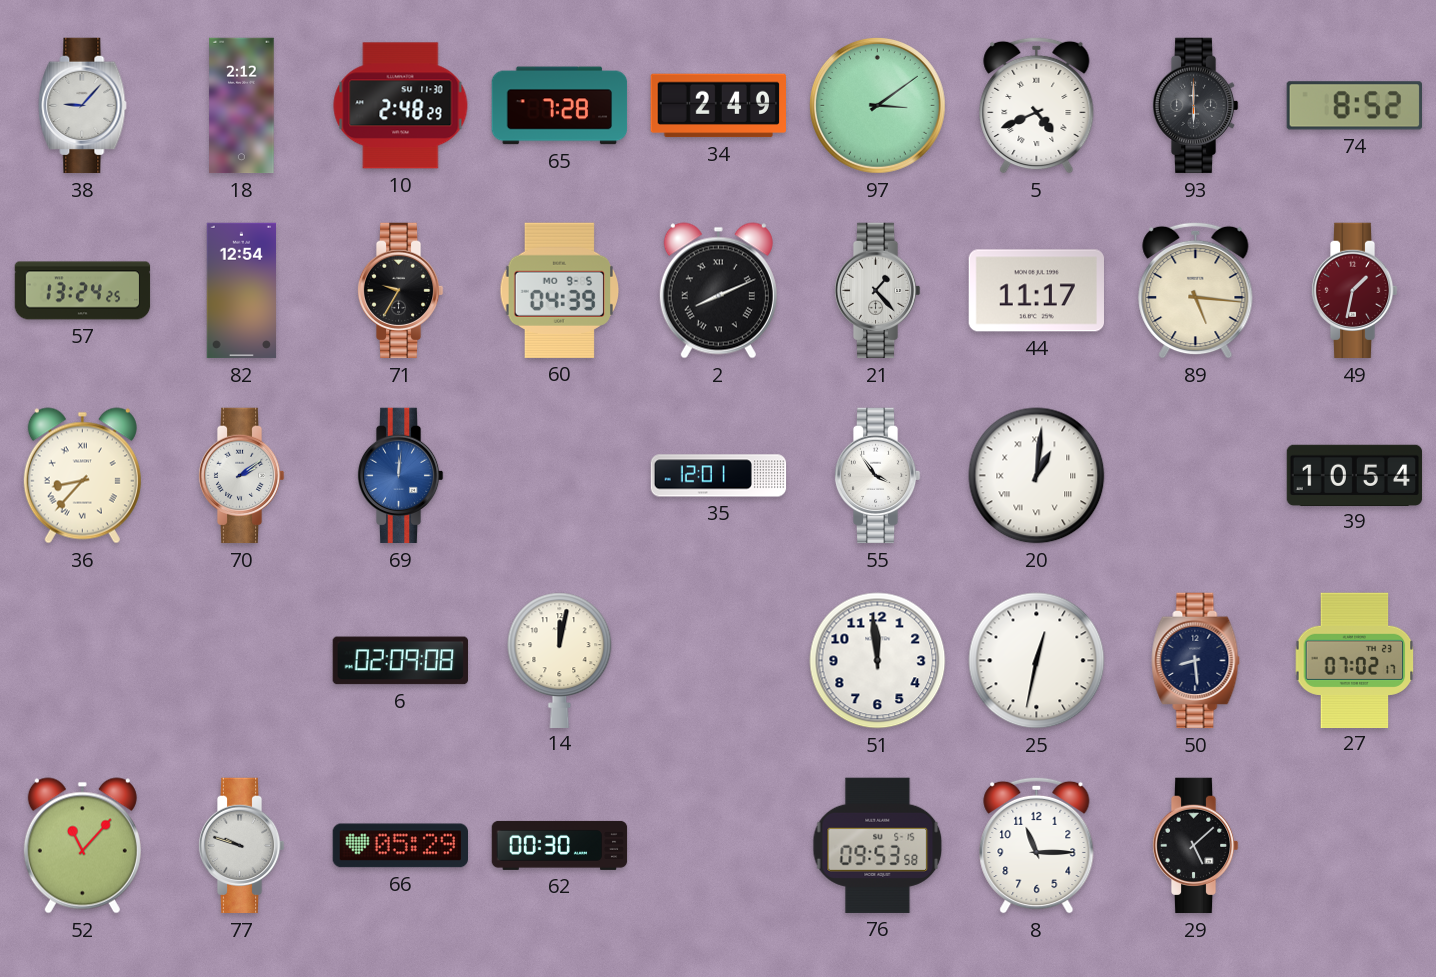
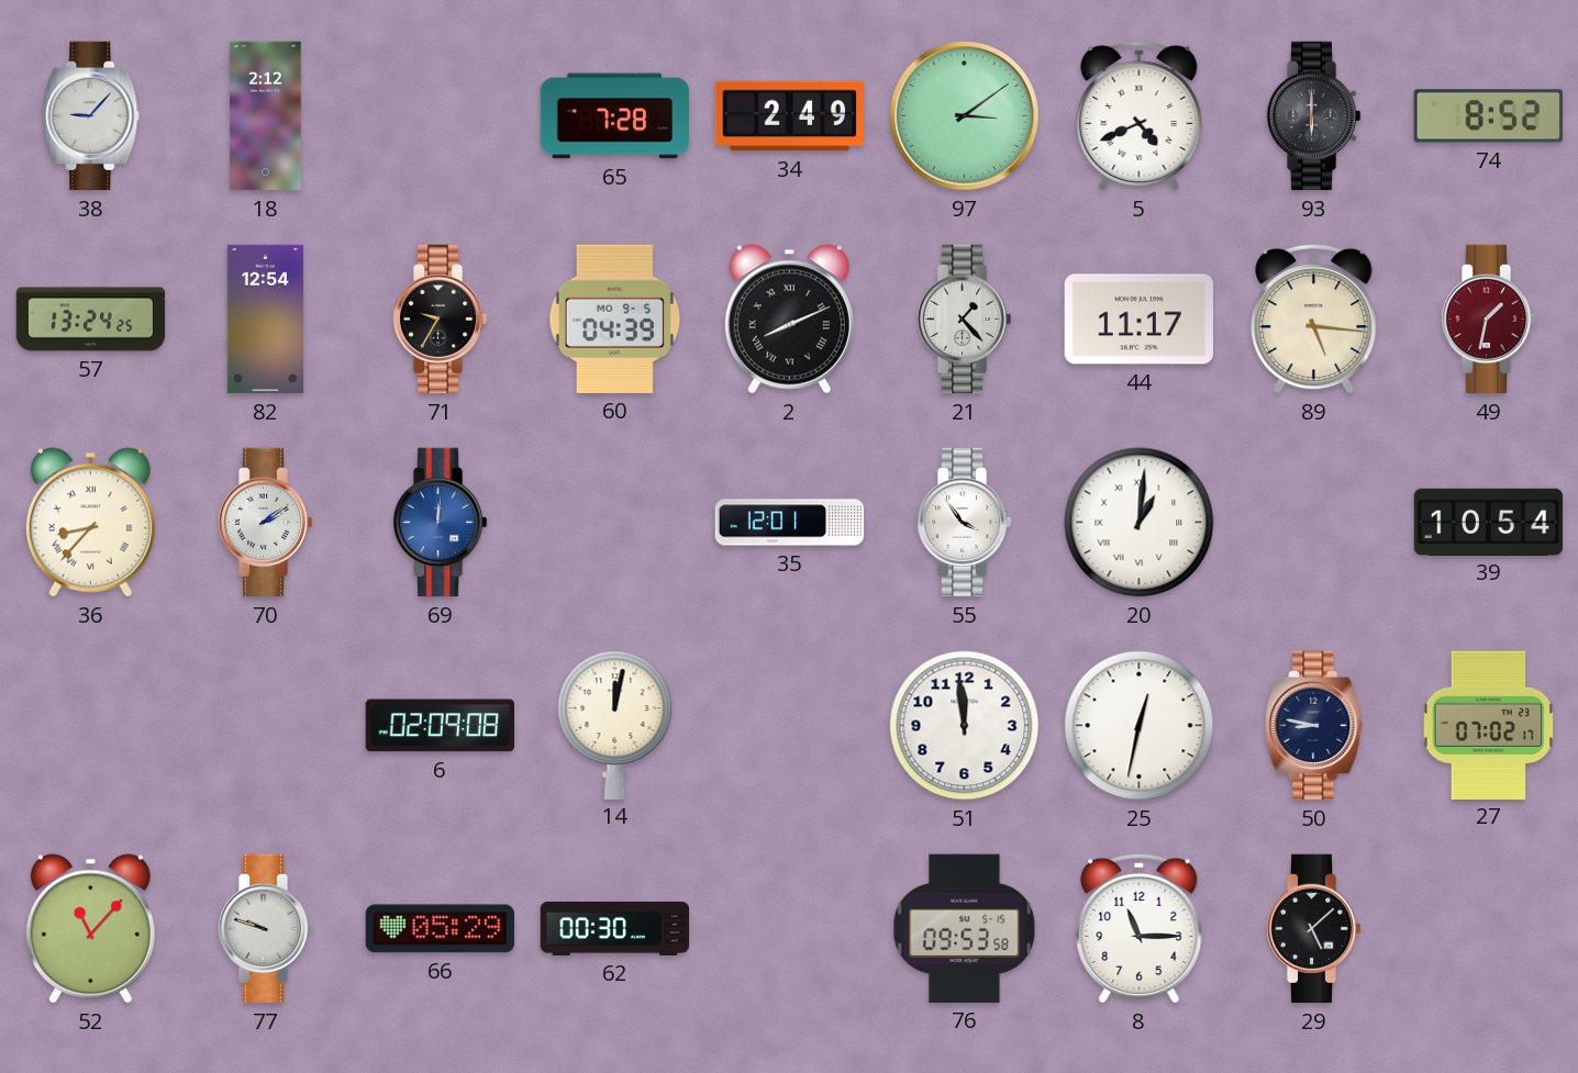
10: 2:48 -> none (401, 106)
50: 8:29 -> 8:47 (1314, 726)
